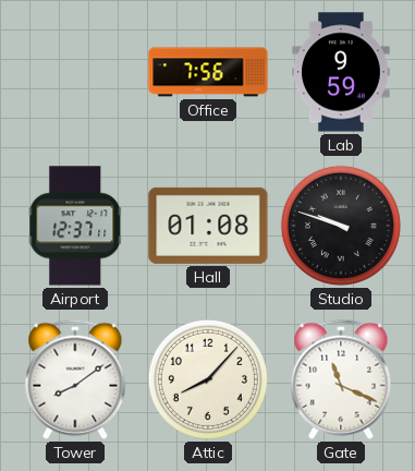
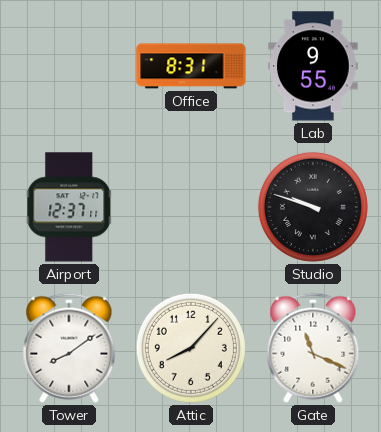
Office: 7:56 -> 8:31 (191, 66)
Lab: 9:59 -> 9:55 (313, 66)
Hall: 01:08 -> none (208, 226)
